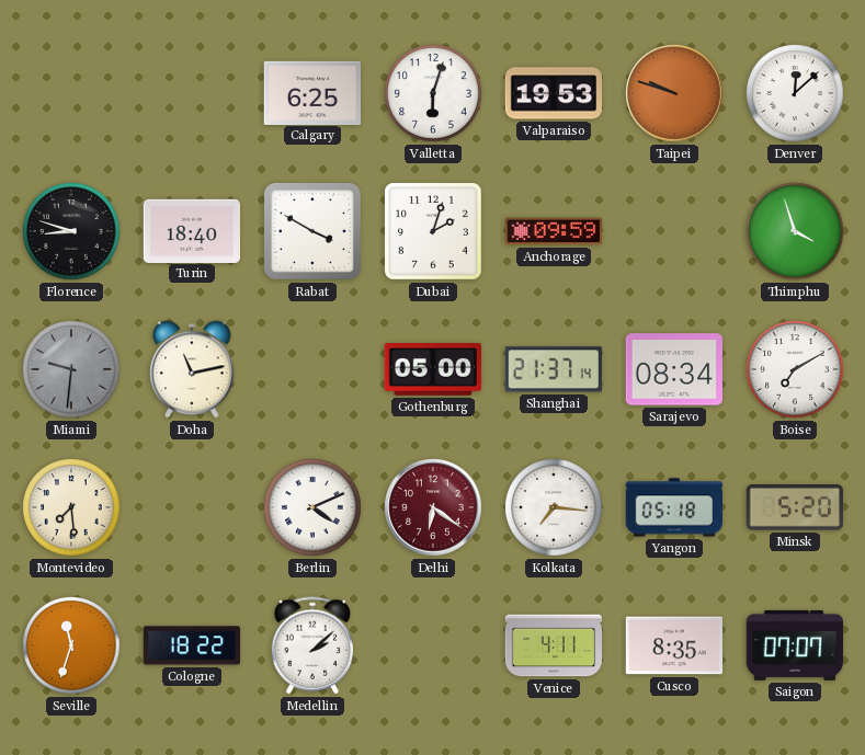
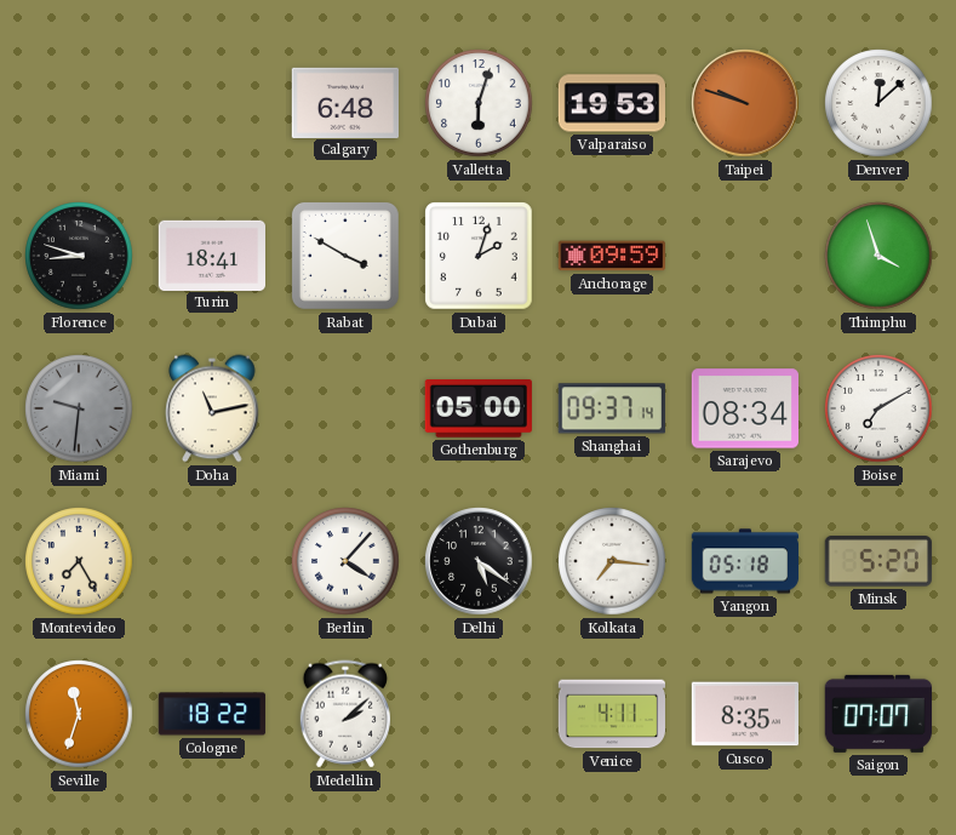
Calgary: 6:25 -> 6:48 (344, 102)
Turin: 18:40 -> 18:41 (211, 254)
Shanghai: 21:37 -> 09:37 (612, 408)
Montevideo: 7:29 -> 7:25 (79, 561)
Berlin: 4:11 -> 4:07 (345, 561)
Delhi: 6:21 -> 5:21 (479, 561)
Delhi dial: burgundy -> black (479, 561)
